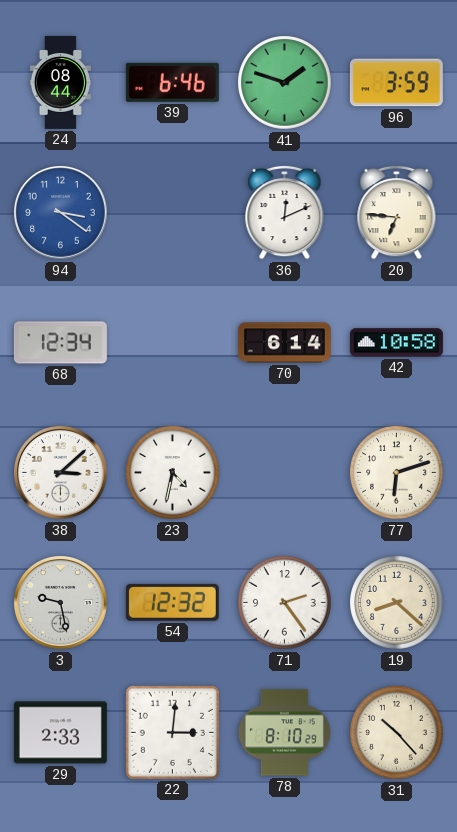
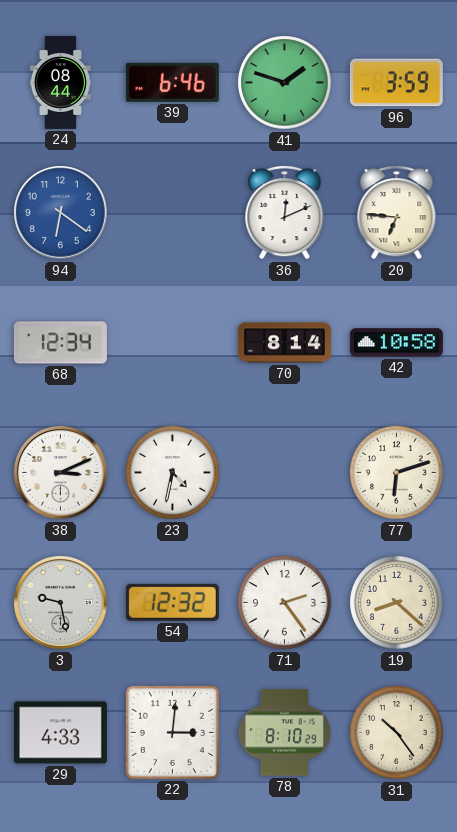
94: 3:21 -> 6:21 (61, 213)
70: 6:14 -> 8:14 (284, 343)
38: 3:08 -> 3:11 (61, 473)
29: 2:33 -> 4:33 (60, 733)
31: 10:23 -> 10:24 (397, 733)
